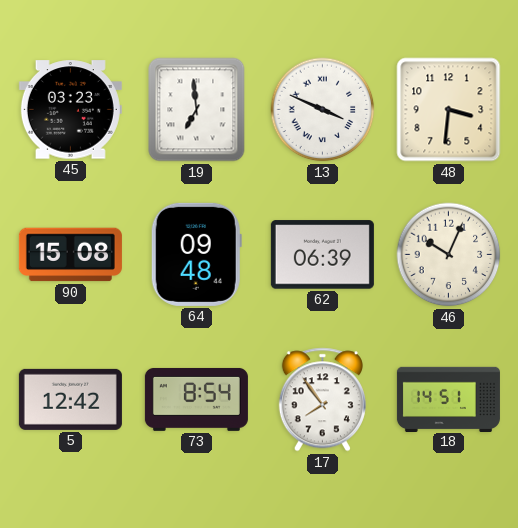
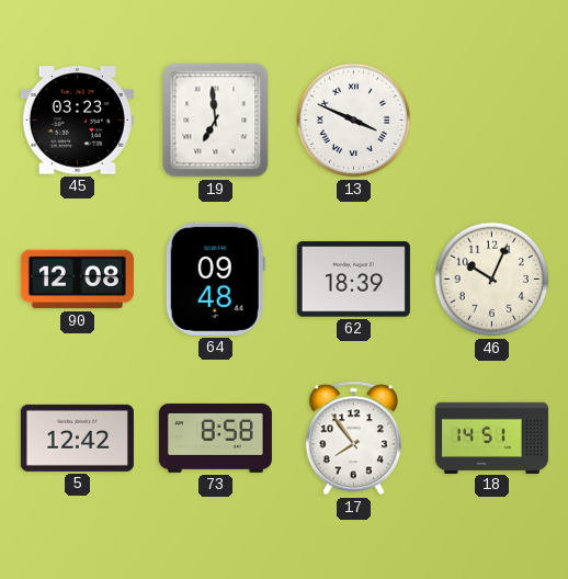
48: 3:31 -> none (449, 110)
90: 15:08 -> 12:08 (77, 280)
62: 06:39 -> 18:39 (353, 280)
73: 8:54 -> 8:58 (215, 438)
